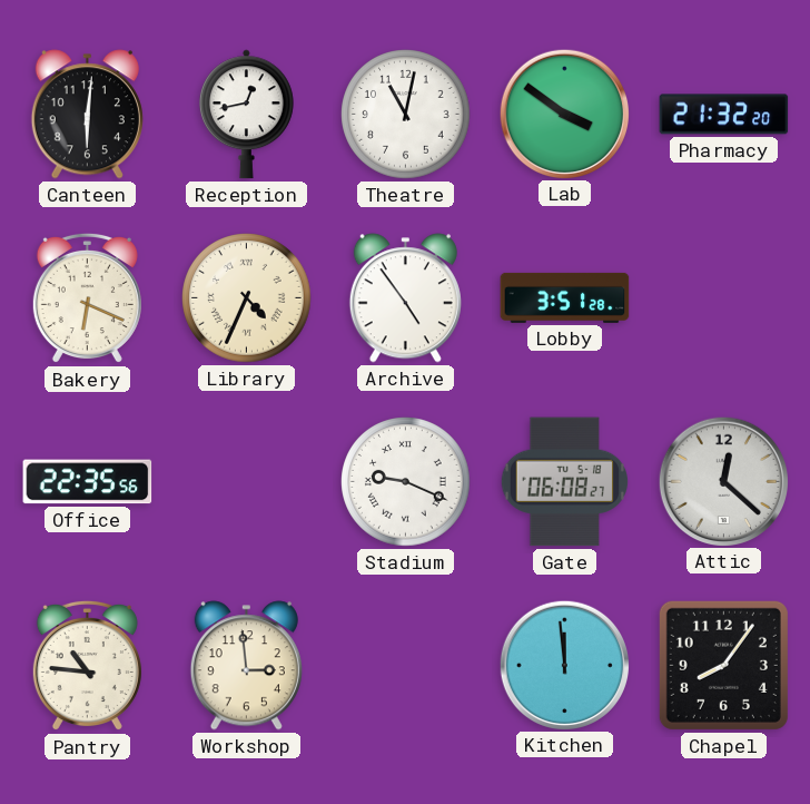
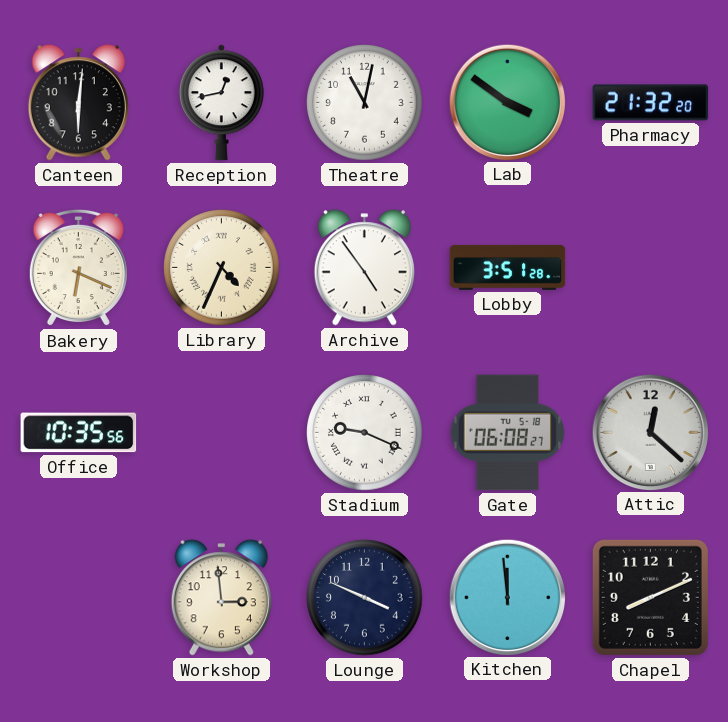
Office: 22:35 -> 10:35 (79, 433)
Pantry: 10:46 -> none (87, 666)
Lounge: none -> 3:49 (365, 598)
Chapel: 8:06 -> 8:11 (650, 597)
